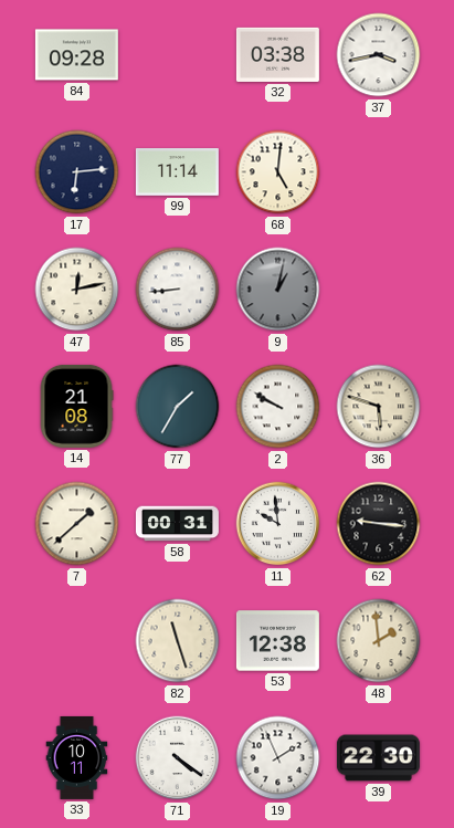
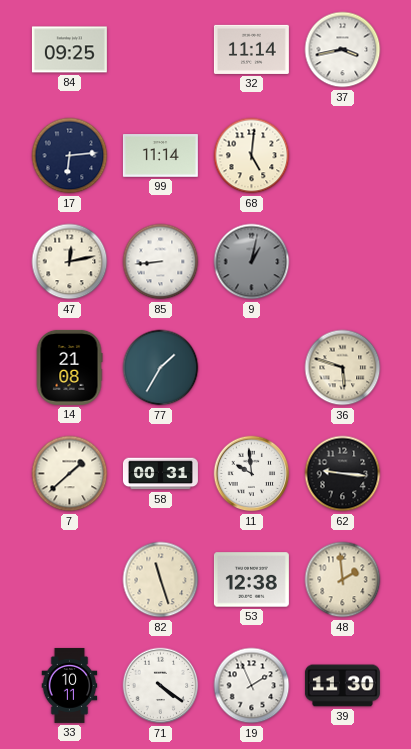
84: 09:28 -> 09:25 (69, 50)
32: 03:38 -> 11:14 (251, 49)
2: 9:50 -> none (278, 407)
39: 22:30 -> 11:30 (342, 686)
